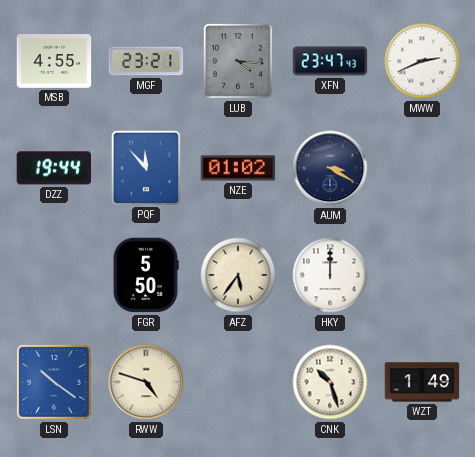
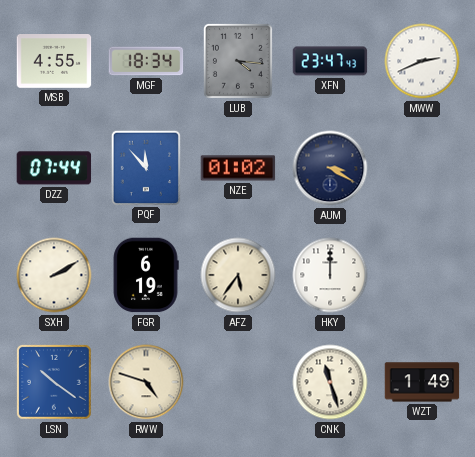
MGF: 23:21 -> 18:34 (146, 61)
DZZ: 19:44 -> 07:44 (54, 168)
SXH: none -> 2:10 (54, 275)
FGR: 5:50 -> 6:19 (146, 275)
CNK: 10:27 -> 11:27 (330, 382)
